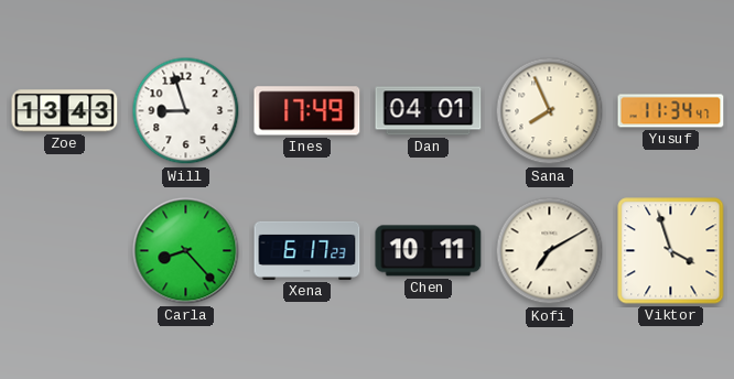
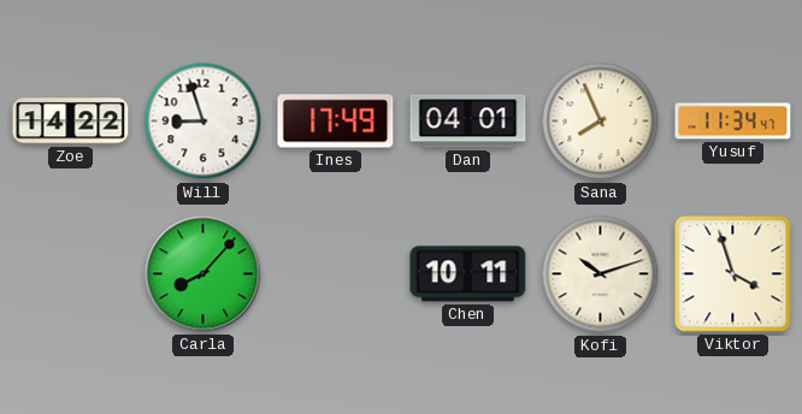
Zoe: 13:43 -> 14:22 (71, 122)
Carla: 8:23 -> 8:07 (204, 274)
Xena: 6:17 -> none (307, 250)
Kofi: 7:10 -> 10:12 (601, 274)
